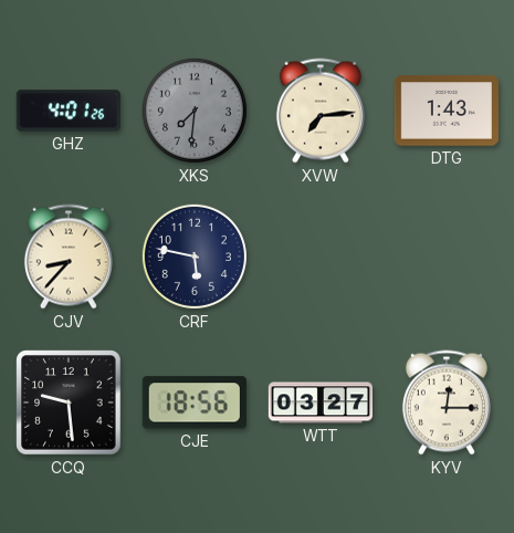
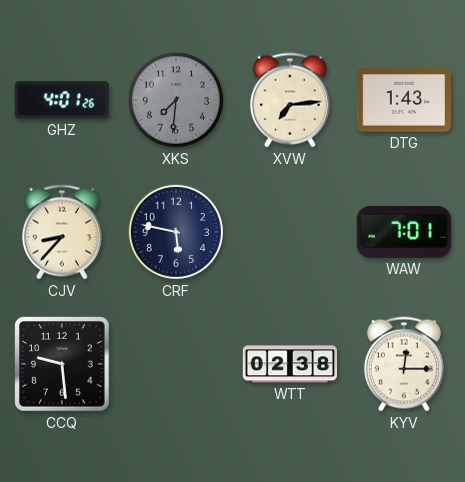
WAW: none -> 7:01 (404, 233)
CJE: 18:56 -> none (195, 403)
WTT: 03:27 -> 02:38 (289, 364)
